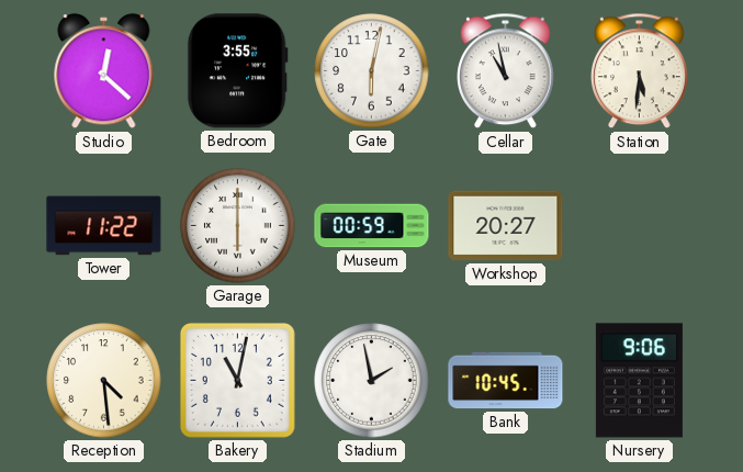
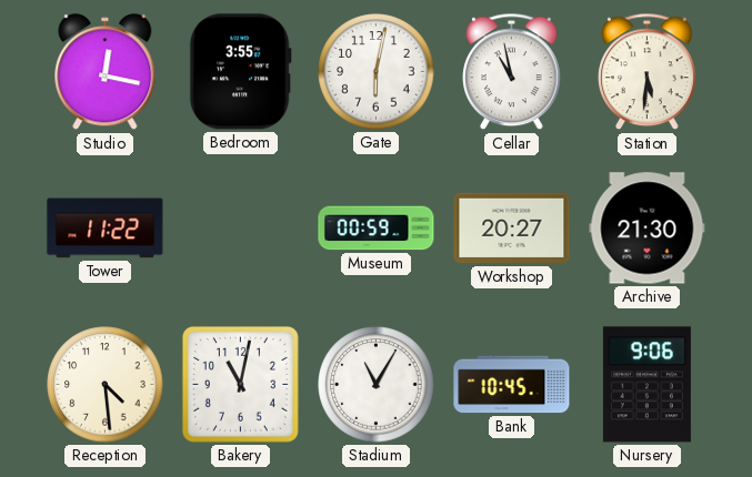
Studio: 12:22 -> 12:17 (106, 72)
Garage: 6:00 -> none (238, 226)
Archive: none -> 21:30 (648, 229)
Stadium: 1:58 -> 11:05 (377, 385)
